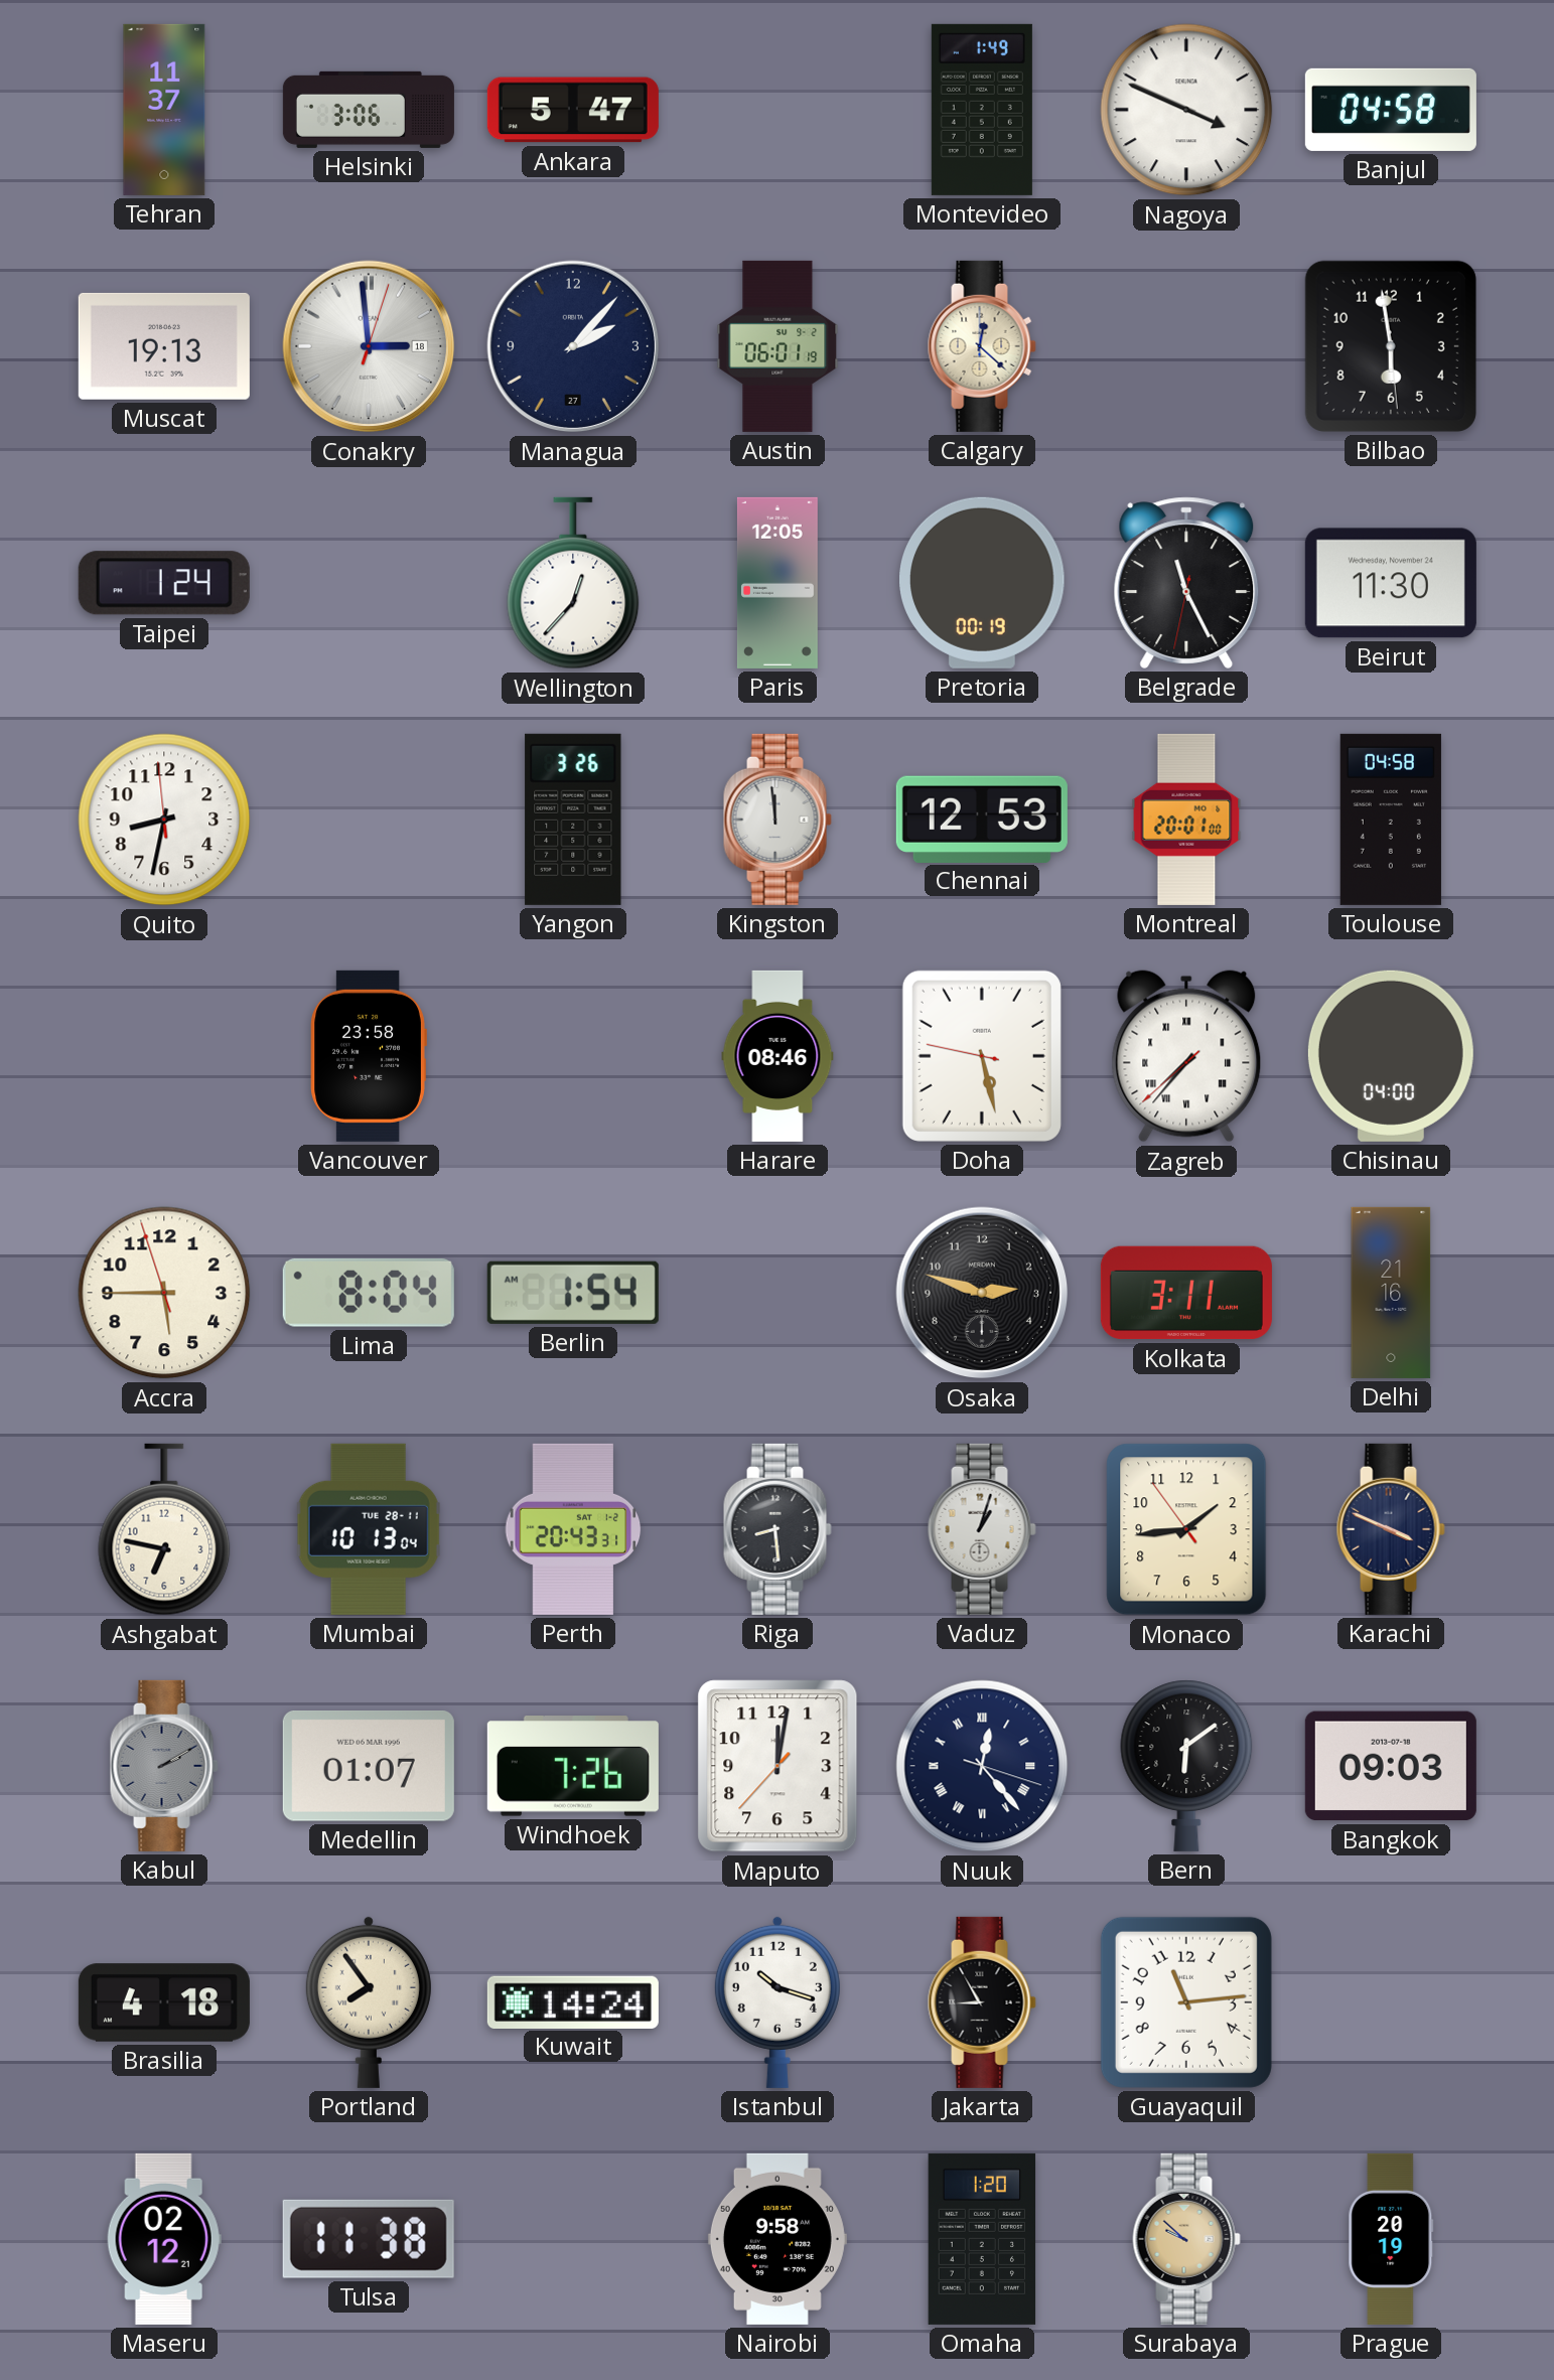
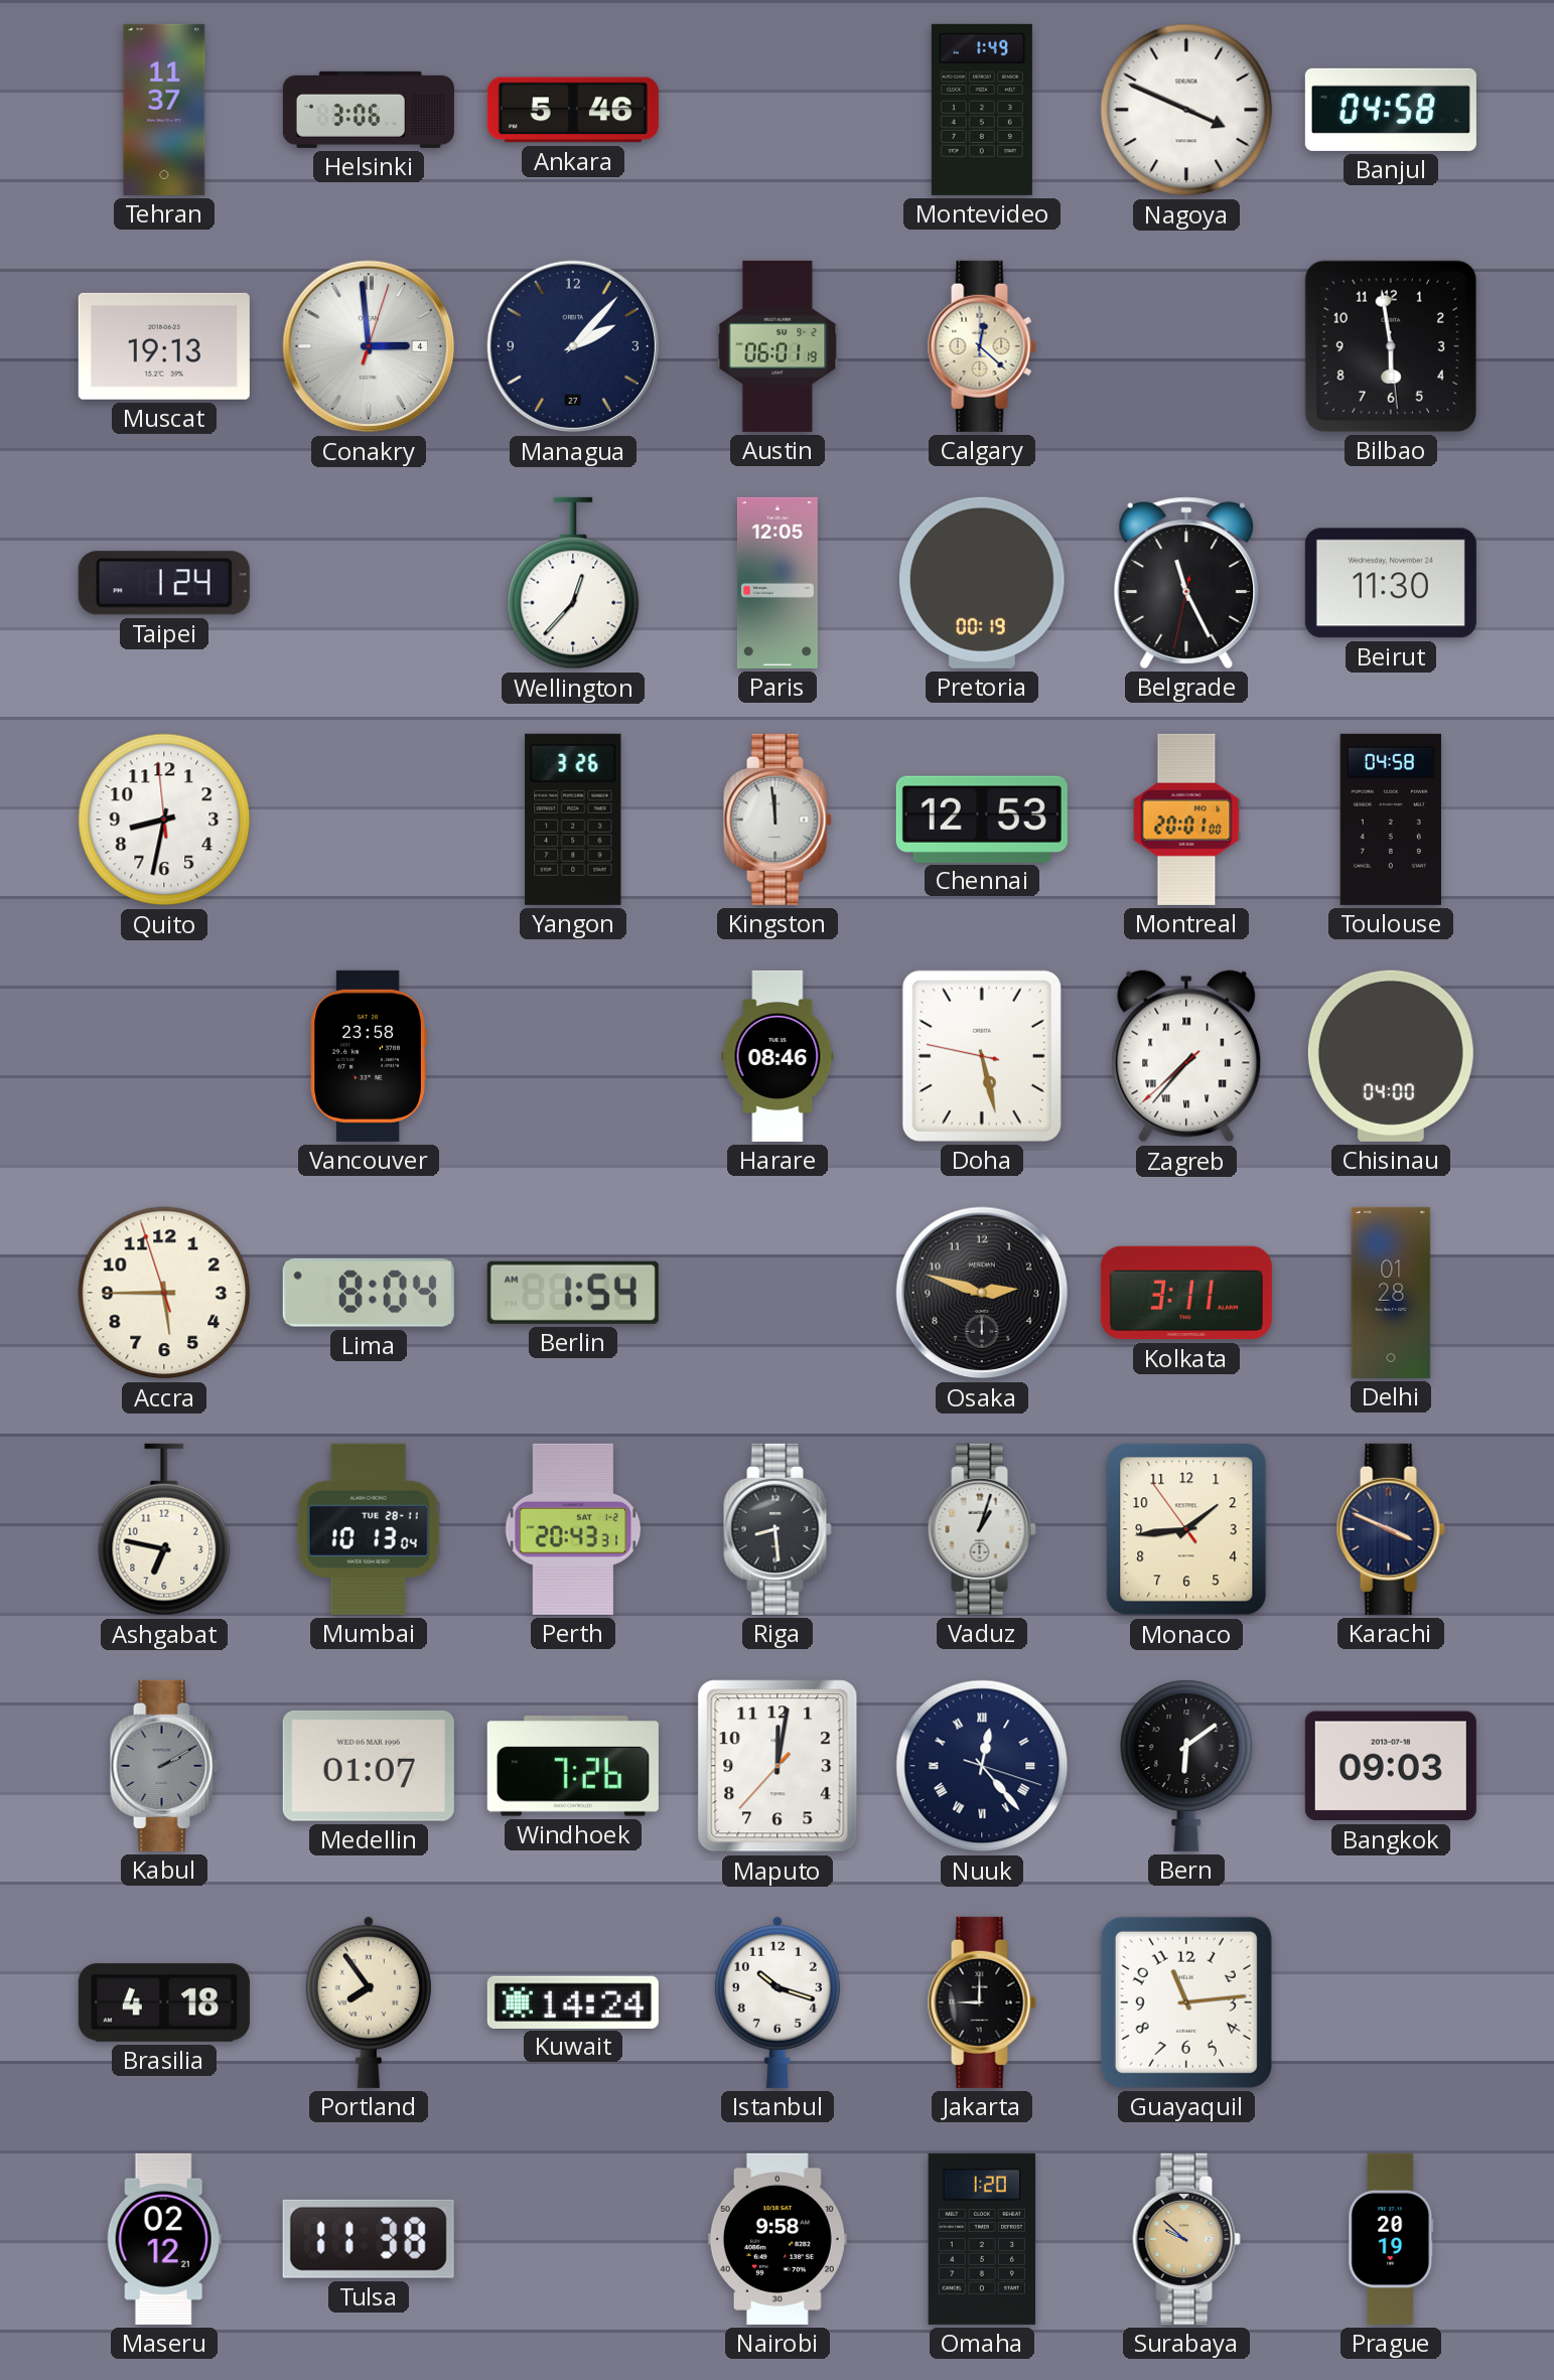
Ankara: 5:47 -> 5:46 (573, 110)
Conakry date: 18 -> 4 (369, 346)
Delhi: 21:16 -> 01:28 (1391, 1293)
Jakarta: 8:55 -> 9:00 (982, 2002)
